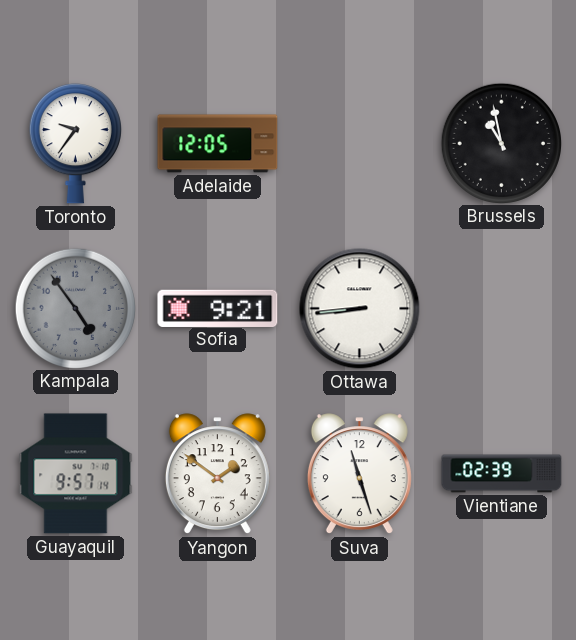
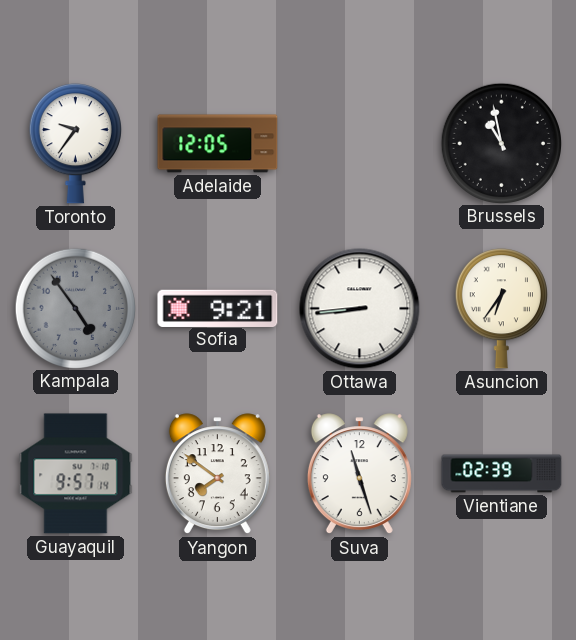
Asuncion: none -> 6:36 (501, 309)
Yangon: 1:51 -> 7:51 (217, 474)
